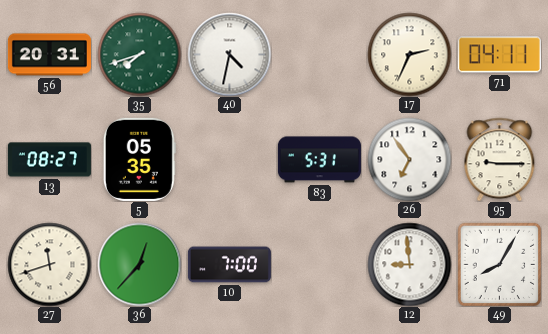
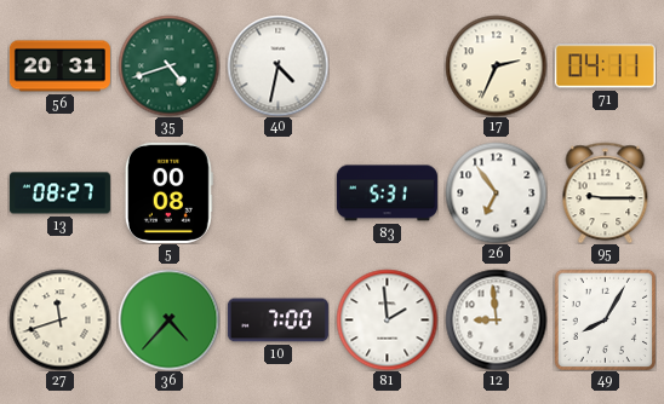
35: 7:42 -> 4:42 (168, 65)
5: 05:35 -> 00:08 (168, 192)
36: 12:37 -> 4:37 (168, 319)
81: none -> 1:59 (387, 319)
